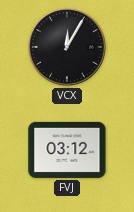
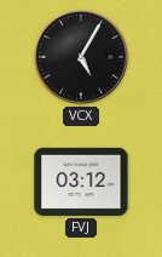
VCX: 12:05 -> 5:05 (81, 57)
